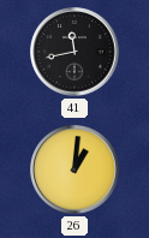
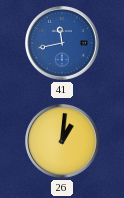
41 dial: black -> blue (63, 44)
